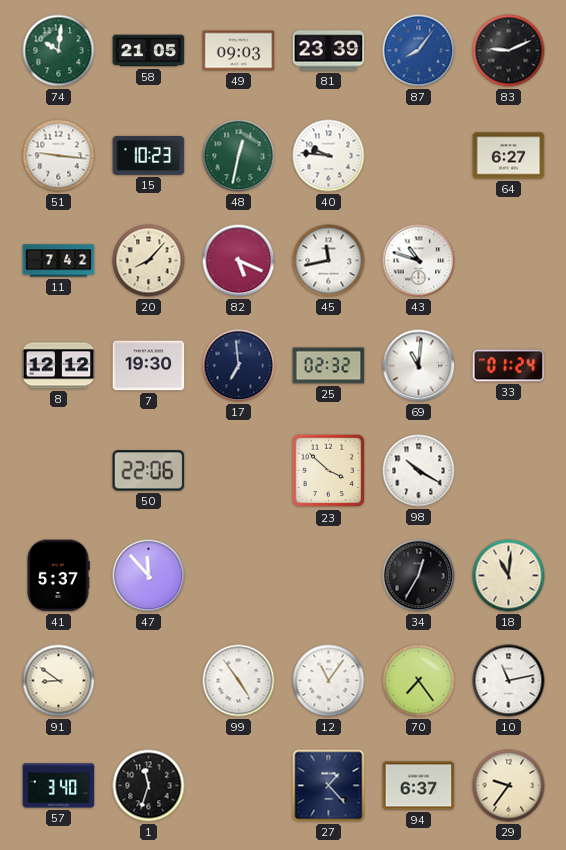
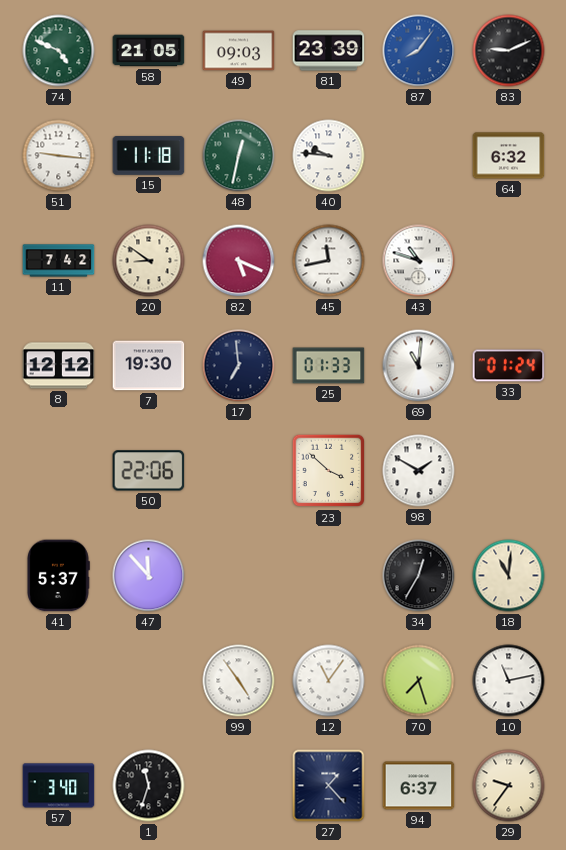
74: 10:01 -> 4:49 (59, 51)
15: 10:23 -> 11:18 (149, 155)
64: 6:27 -> 6:32 (509, 156)
20: 8:07 -> 8:51 (149, 261)
25: 02:32 -> 01:33 (329, 366)
98: 10:20 -> 1:50 (419, 471)
91: 8:51 -> none (59, 681)
70: 7:24 -> 7:27 (419, 681)
